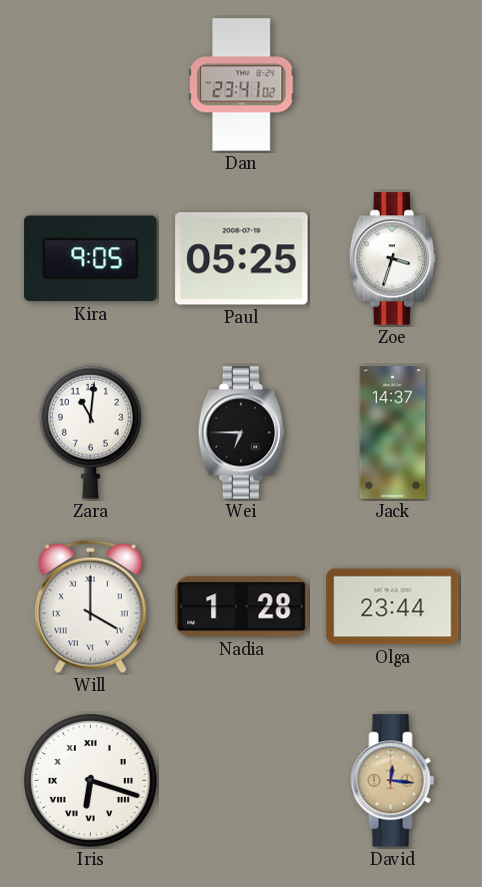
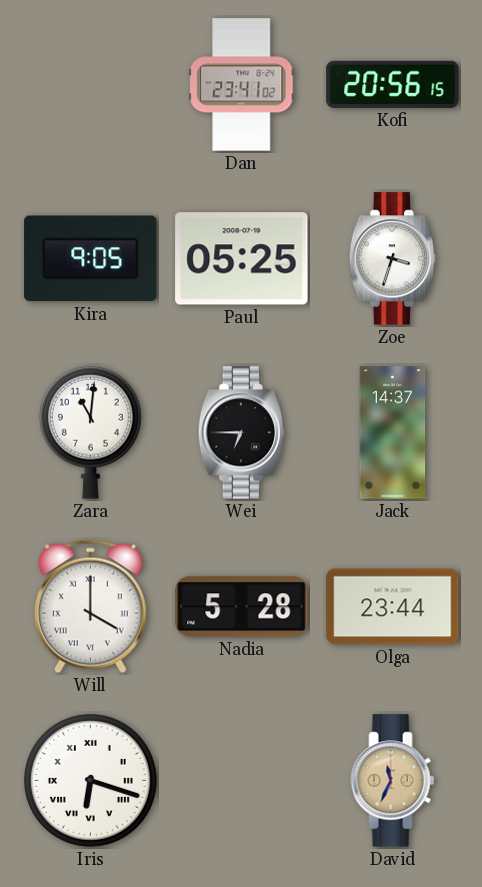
Kofi: none -> 20:56 (393, 84)
Nadia: 1:28 -> 5:28 (242, 607)
David: 12:16 -> 11:34 (393, 781)
